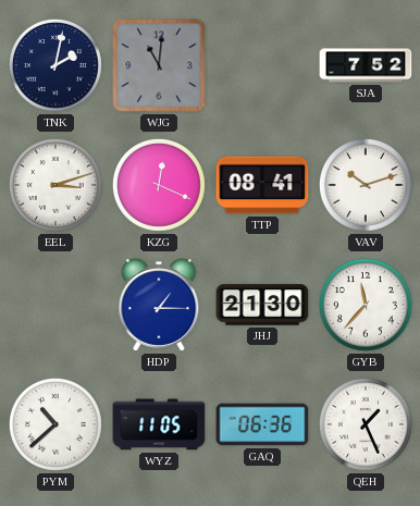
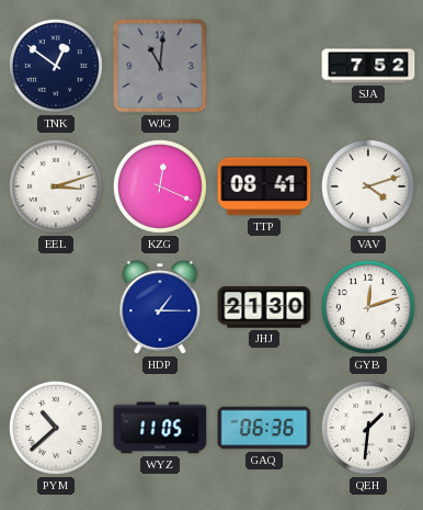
TNK: 2:02 -> 12:51 (56, 66)
VAV: 10:12 -> 4:12 (368, 186)
GYB: 11:37 -> 12:12 (368, 307)
QEH: 1:26 -> 1:31 (368, 428)
